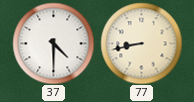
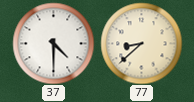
77: 8:43 -> 8:38 (141, 43)
